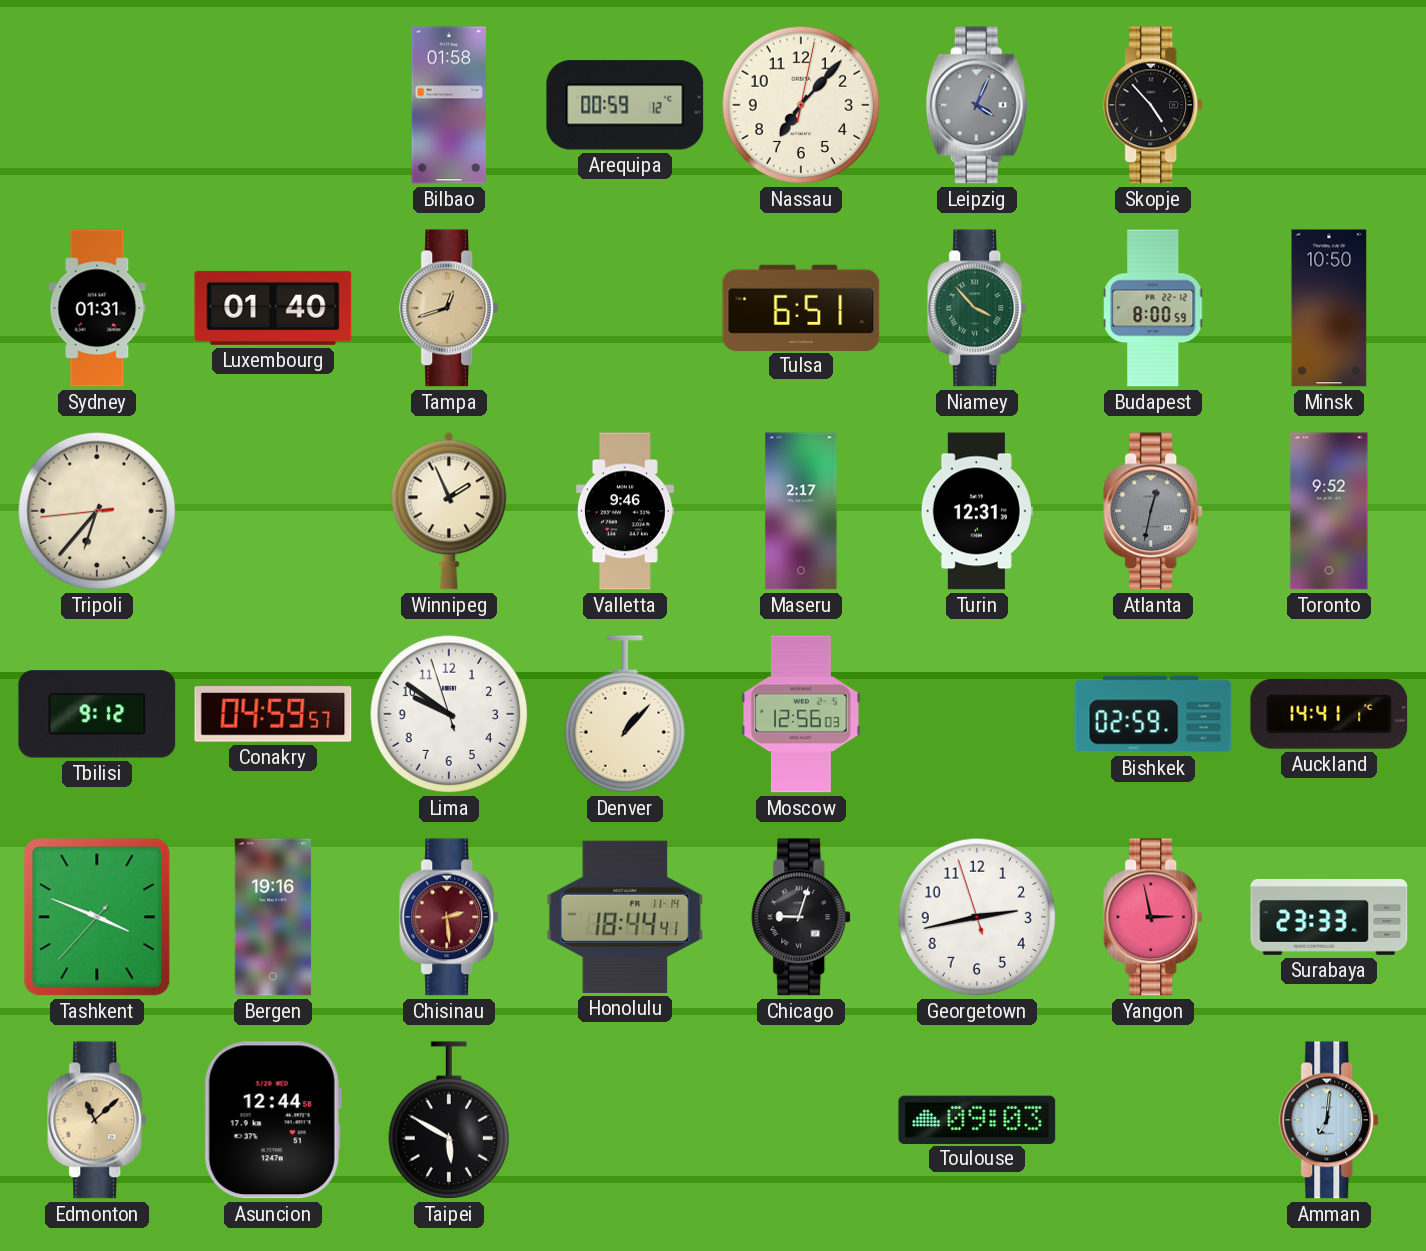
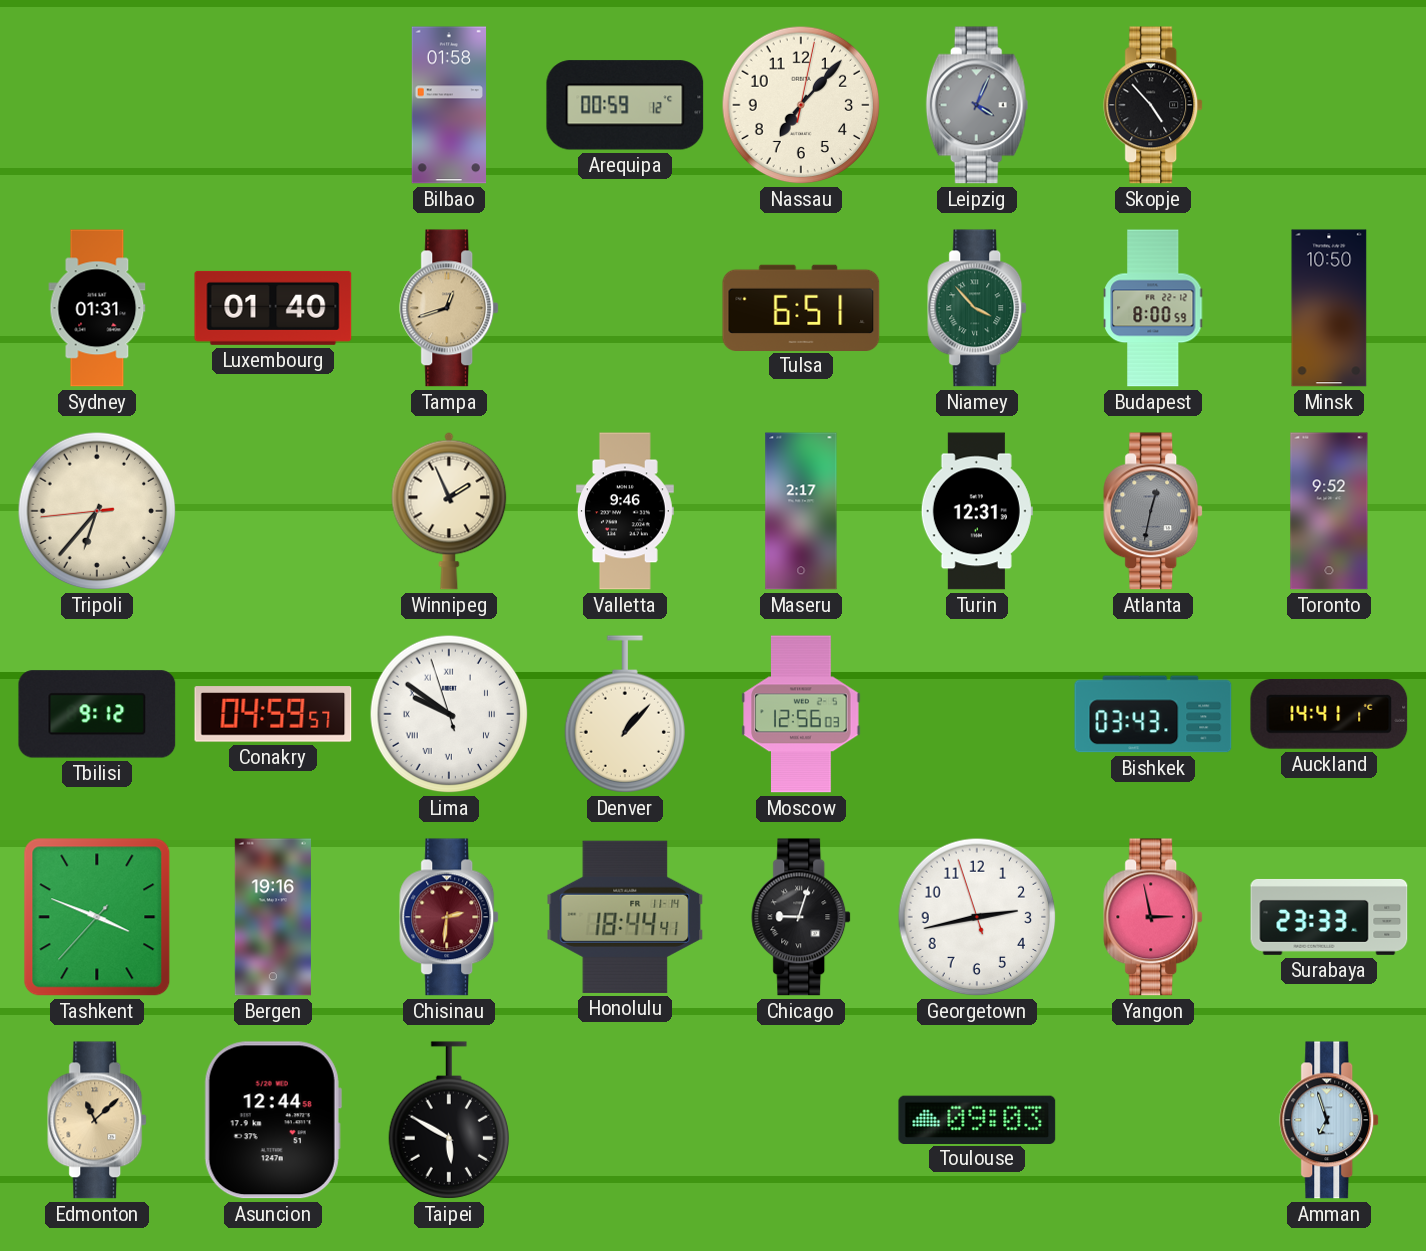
Lima numerals: Arabic -> Roman (449, 714)
Bishkek: 02:59 -> 03:43 (1153, 714)
Chisinau: 2:29 -> 2:31 (450, 917)
Amman: 7:01 -> 6:57 (1330, 1120)
